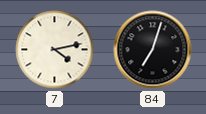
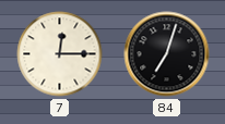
7: 4:13 -> 12:15 (60, 54)
